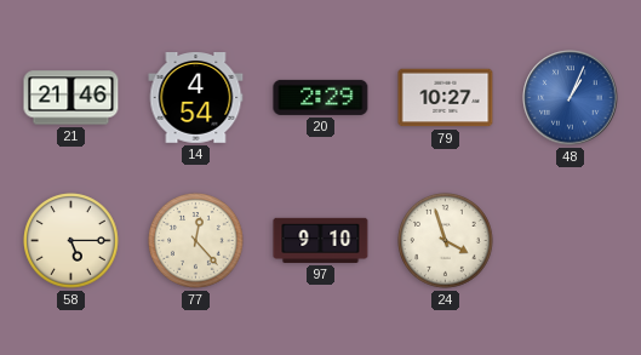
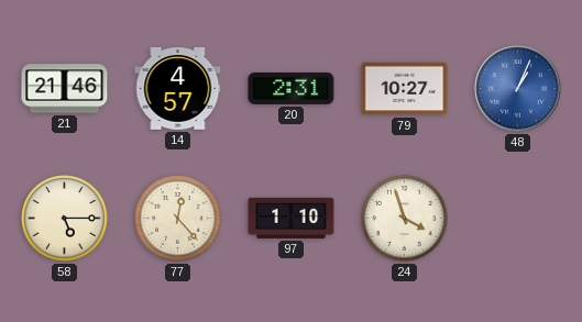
14: 4:54 -> 4:57 (178, 89)
20: 2:29 -> 2:31 (292, 88)
97: 9:10 -> 1:10 (292, 218)
